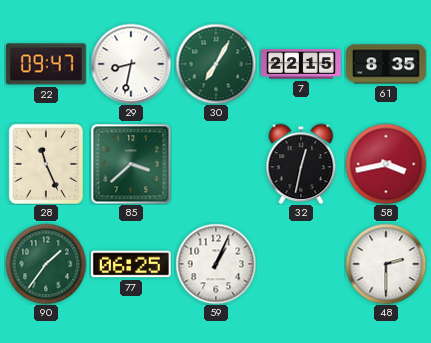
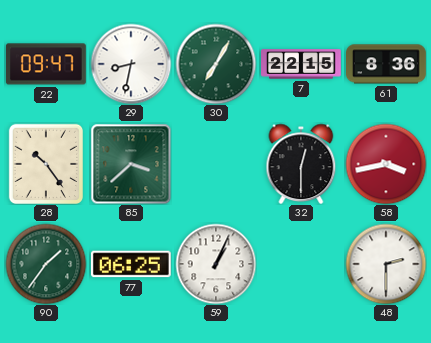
61: 8:35 -> 8:36 (387, 64)
28: 11:26 -> 10:24 (45, 164)
32: 12:32 -> 12:30 (301, 164)
